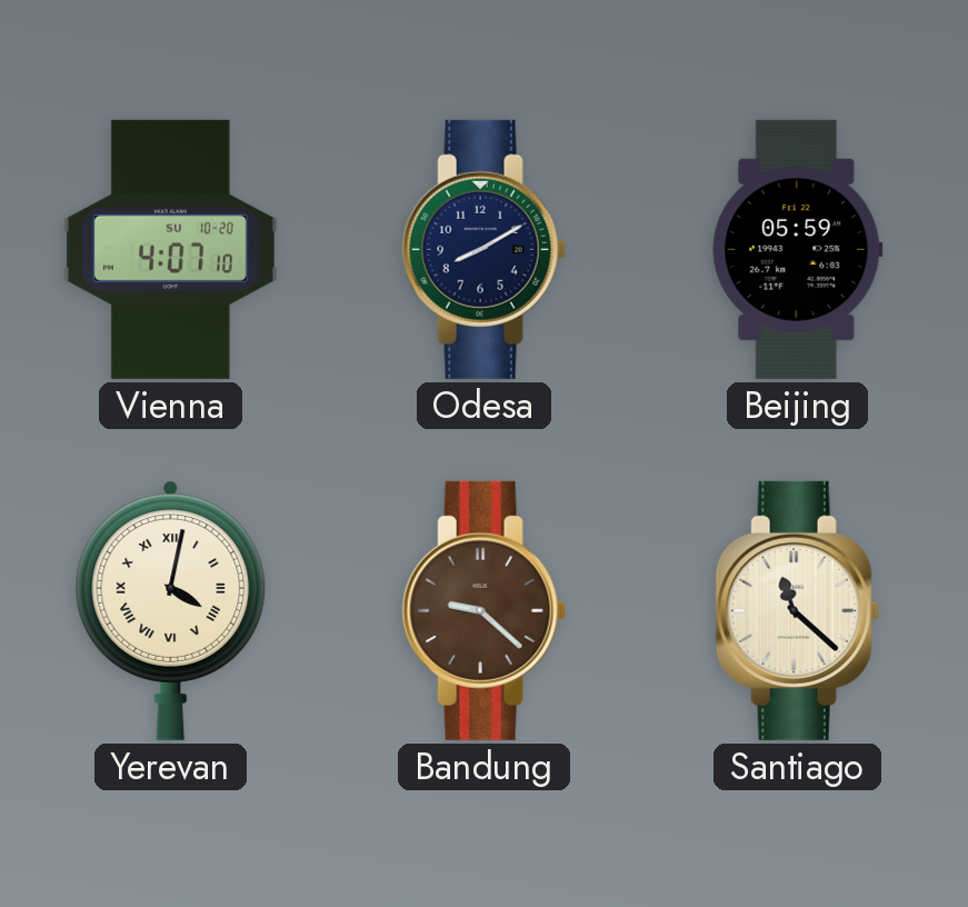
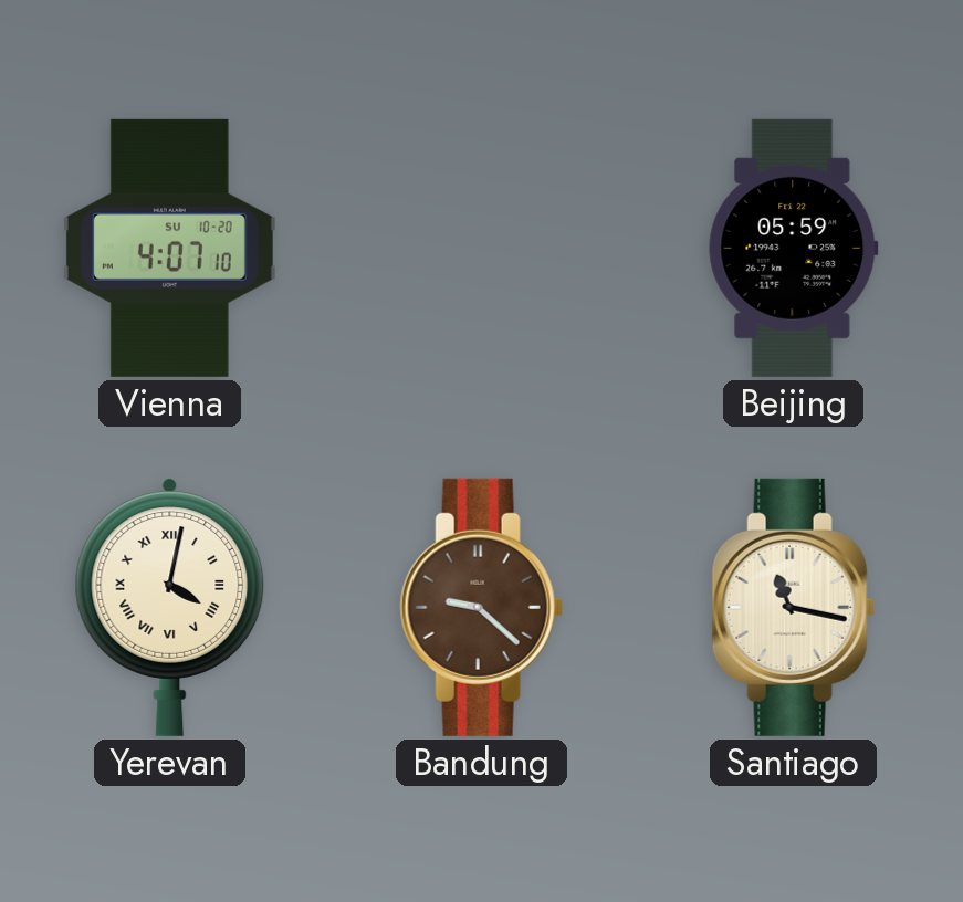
Odesa: 8:10 -> none (483, 249)
Santiago: 11:22 -> 11:17 (793, 607)
